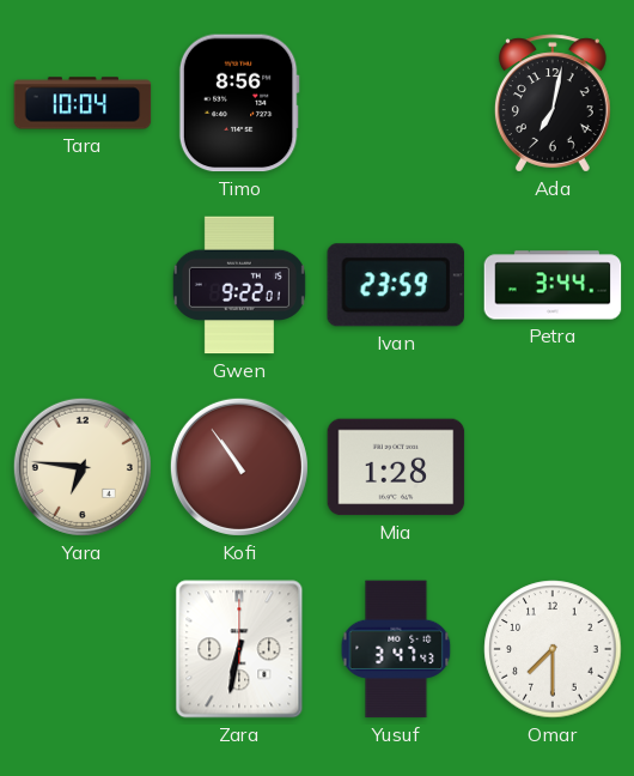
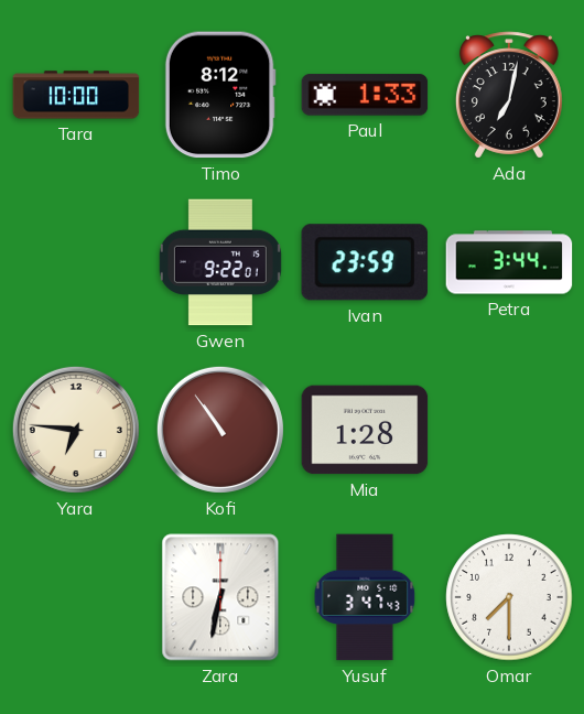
Tara: 10:04 -> 10:00 (76, 95)
Timo: 8:56 -> 8:12 (220, 95)
Paul: none -> 1:33 (365, 95)
